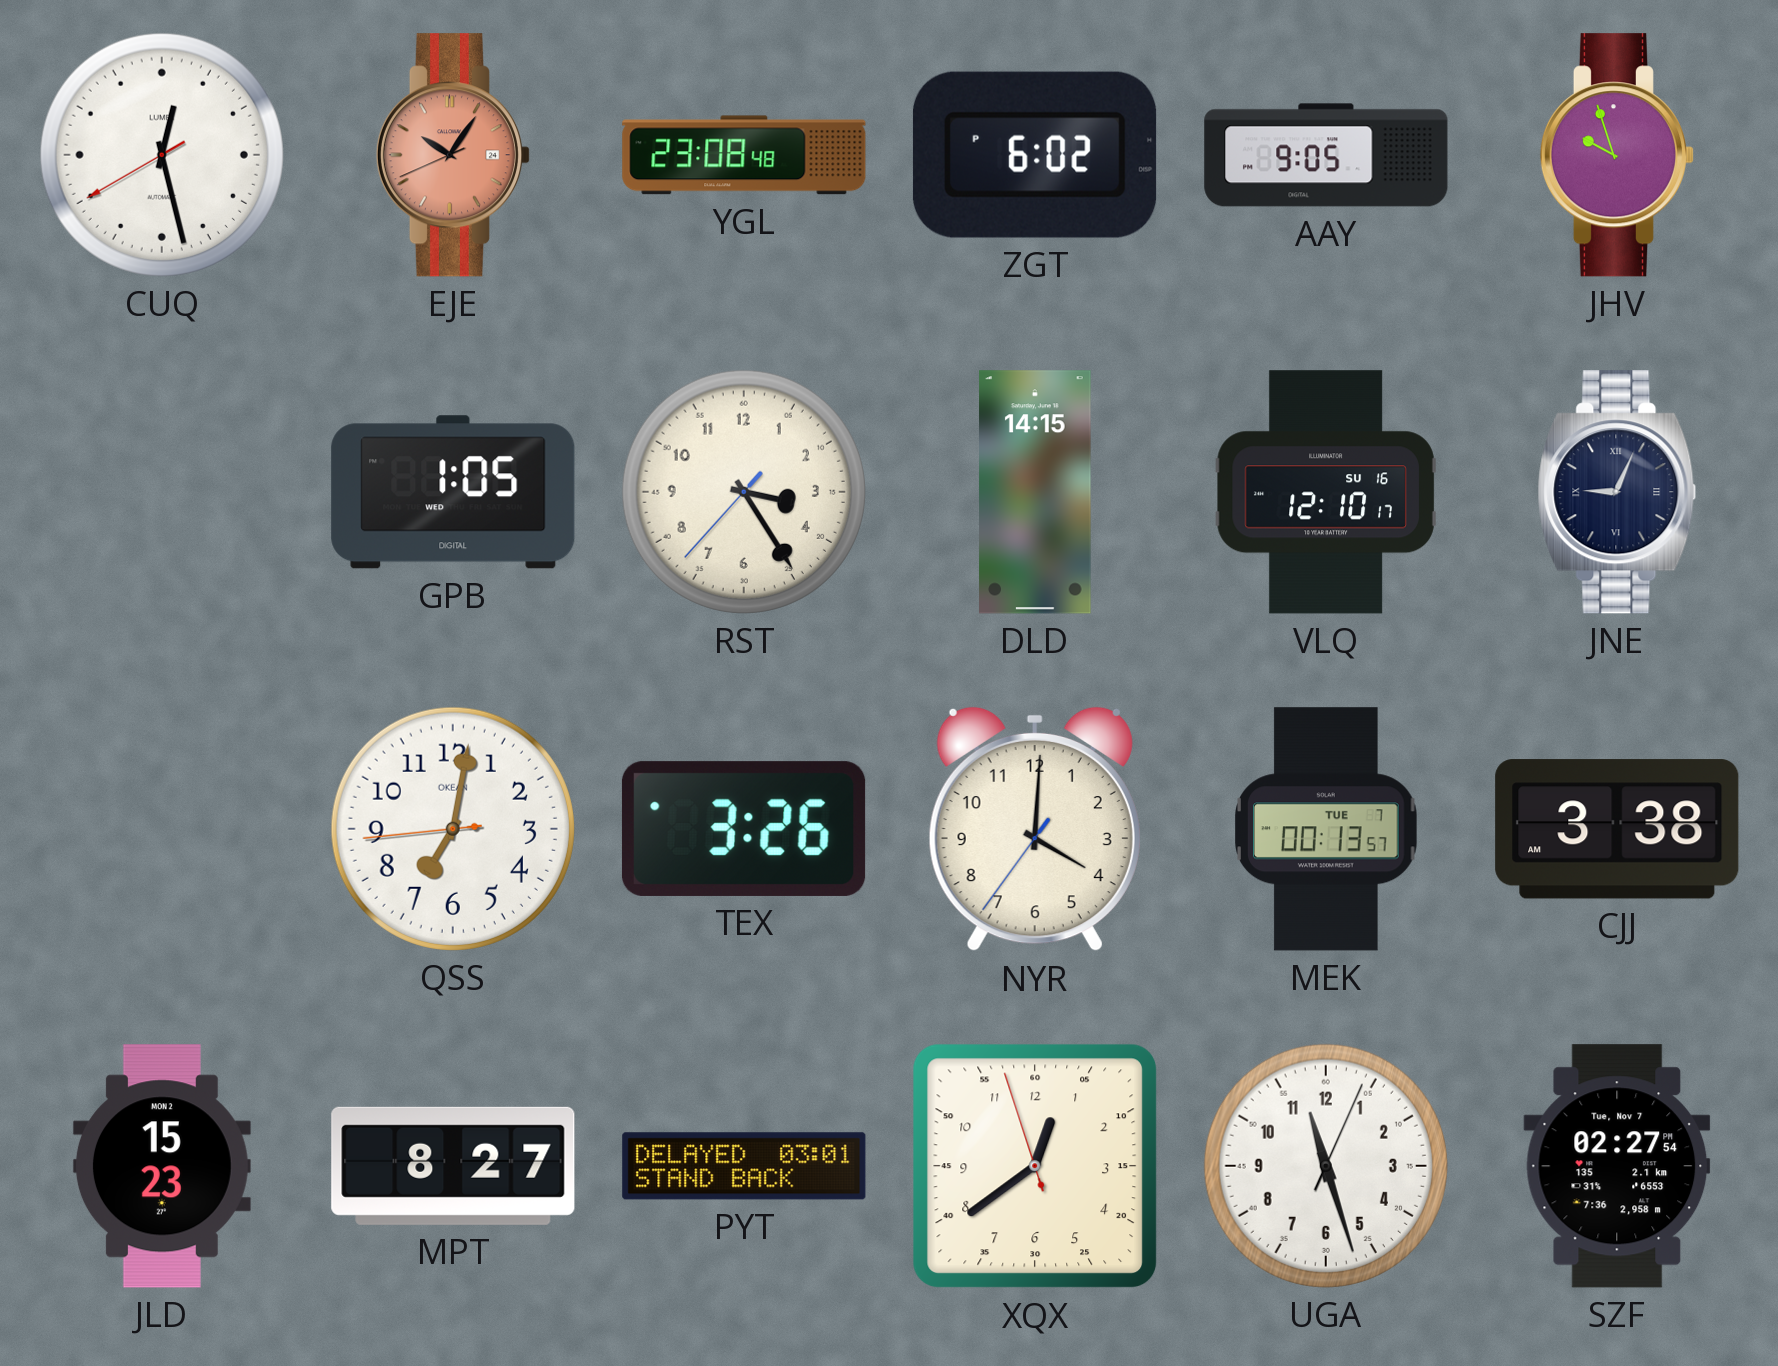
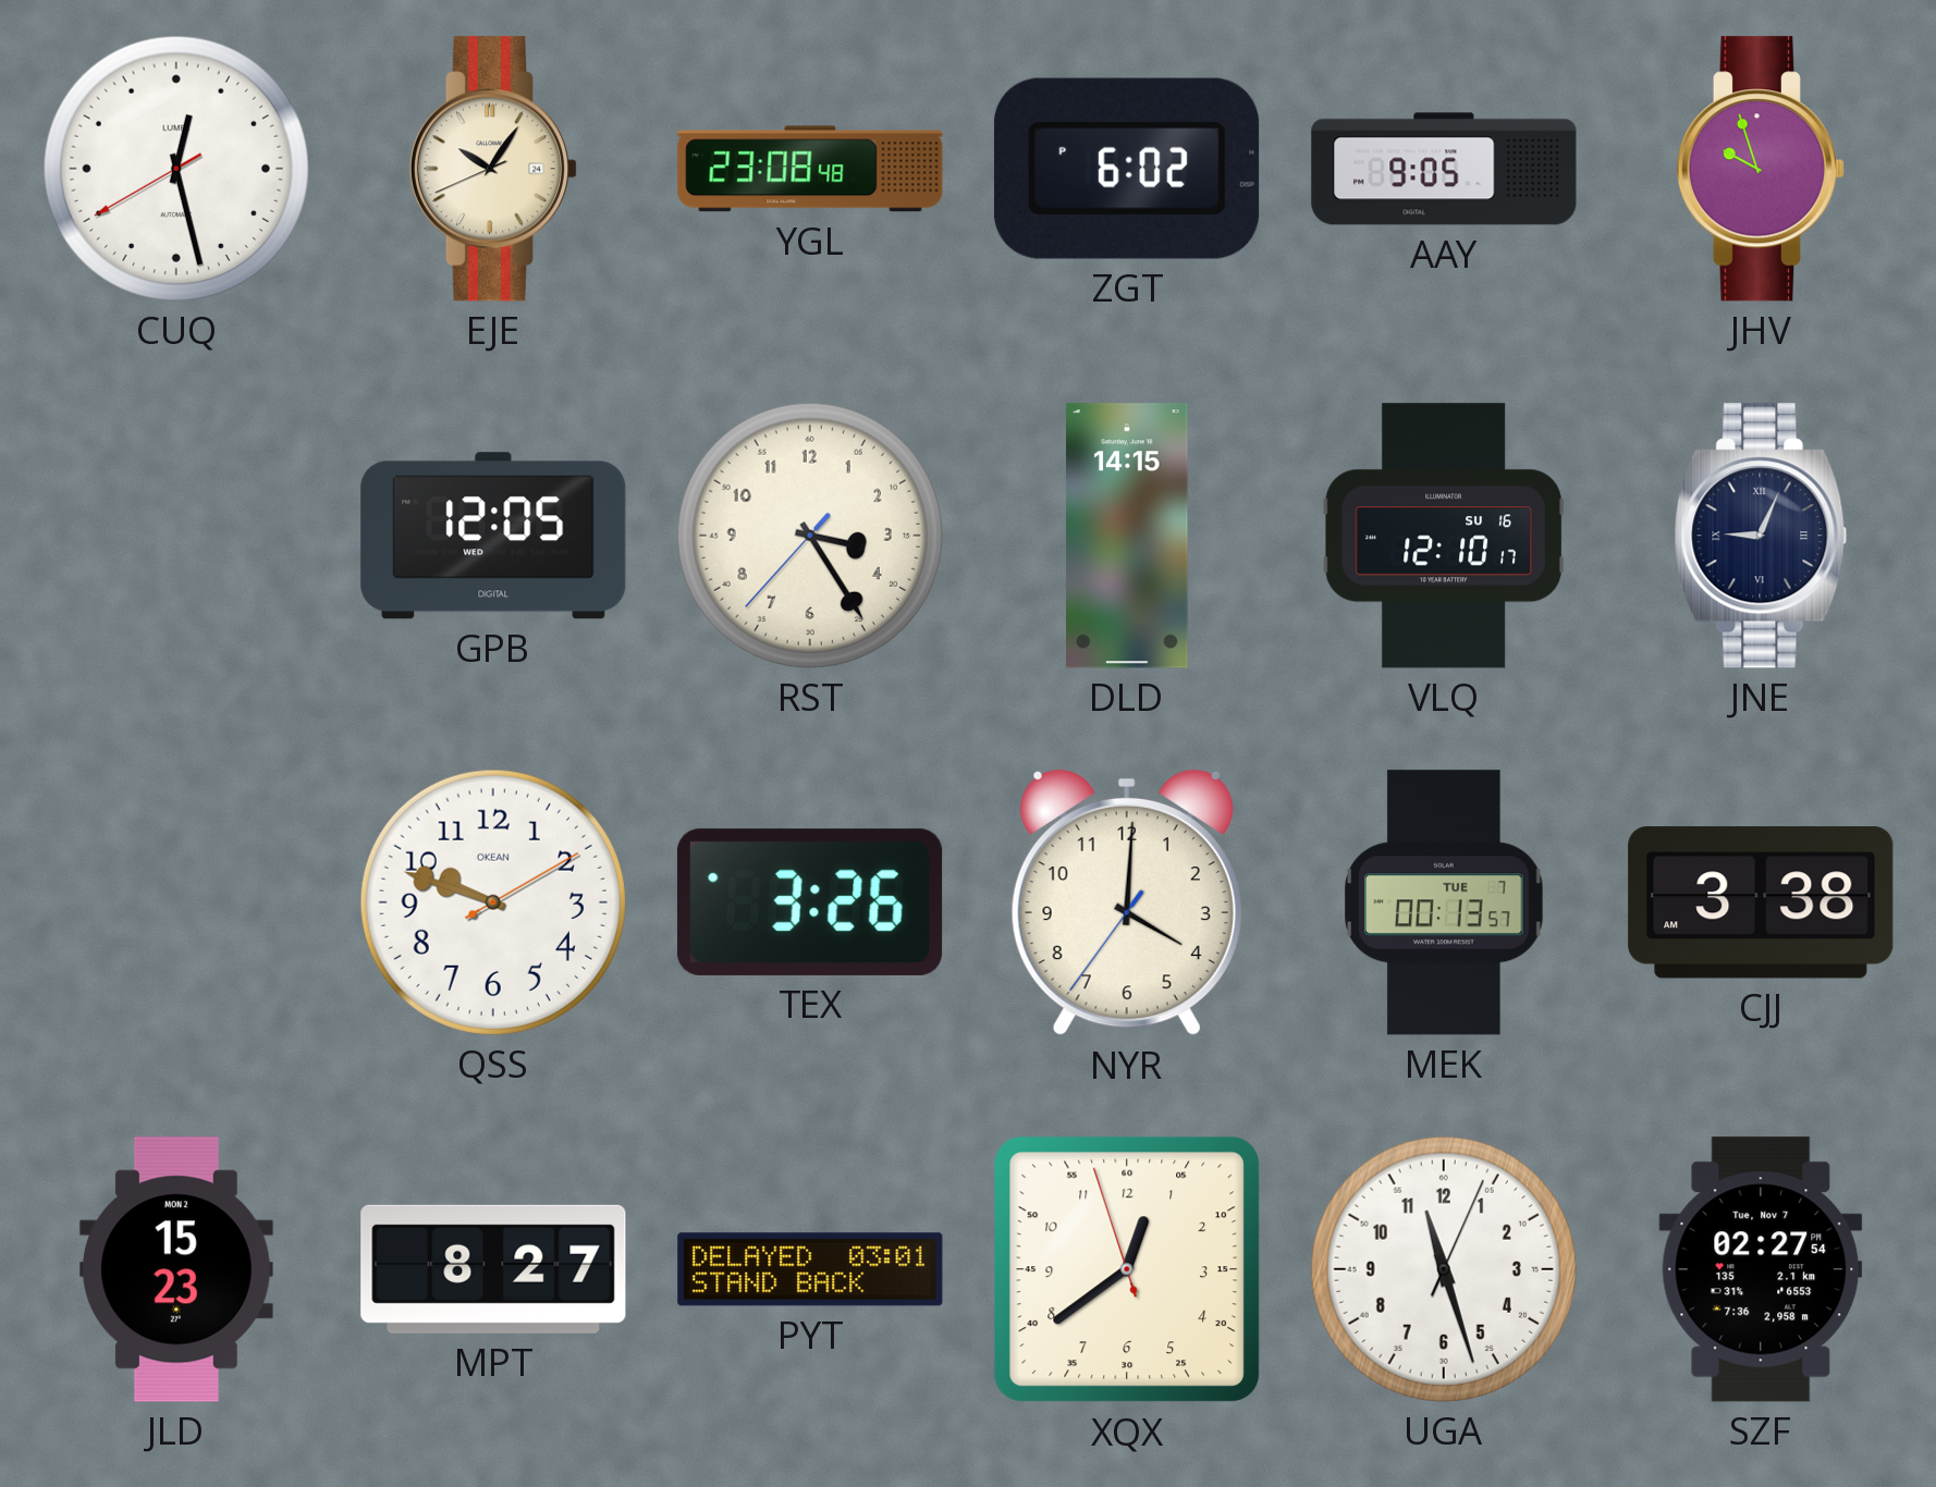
EJE dial: salmon -> cream (492, 169)
GPB: 1:05 -> 12:05 (493, 536)
QSS: 7:01 -> 9:48 (493, 902)
